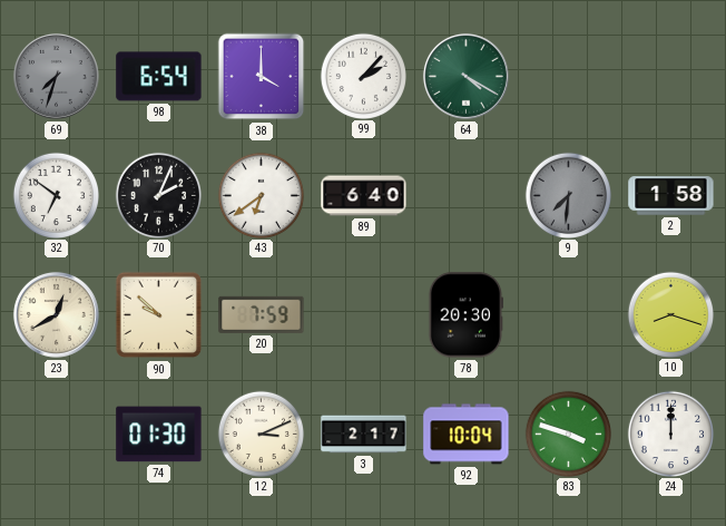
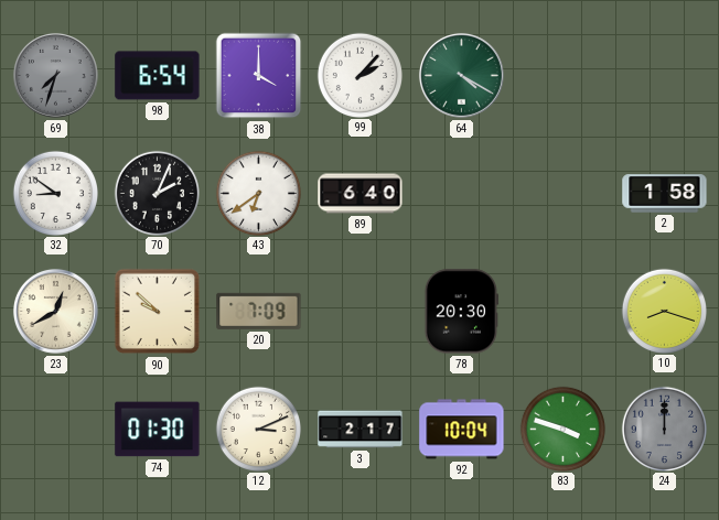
32: 6:51 -> 8:51 (55, 193)
9: 7:31 -> none (568, 195)
20: 7:59 -> 7:09 (259, 311)
24 dial: white -> grey (664, 429)
